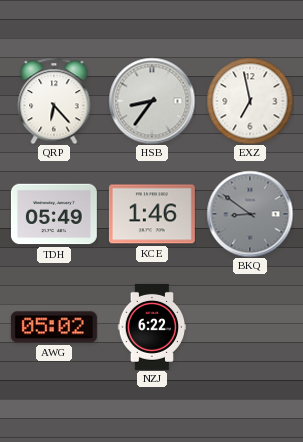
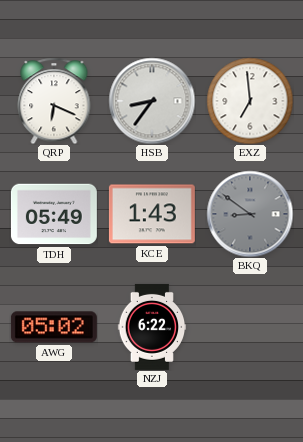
QRP: 6:23 -> 6:19 (54, 101)
EXZ: 6:58 -> 6:59 (250, 101)
KCE: 1:46 -> 1:43 (152, 214)
